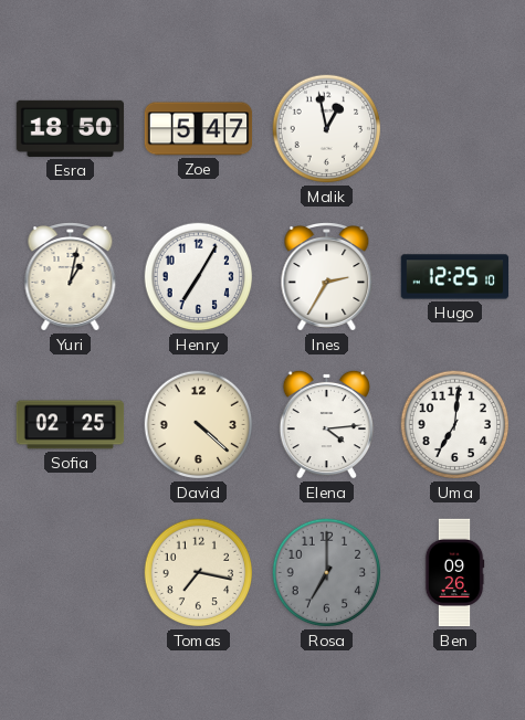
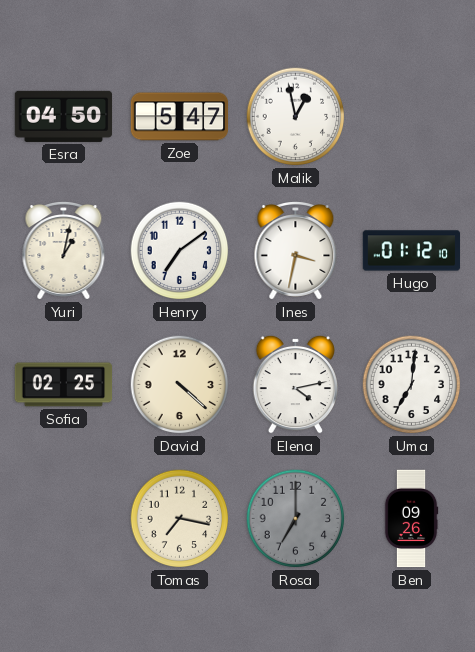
Esra: 18:50 -> 04:50 (64, 116)
Henry: 7:05 -> 7:09 (180, 251)
Ines: 2:35 -> 3:32 (296, 251)
Hugo: 12:25 -> 01:12 (412, 251)
Elena: 4:14 -> 4:13 (295, 384)
